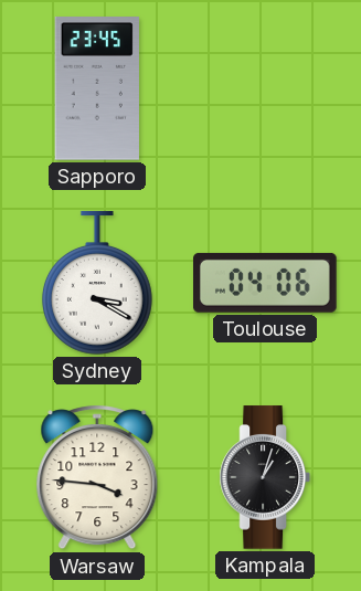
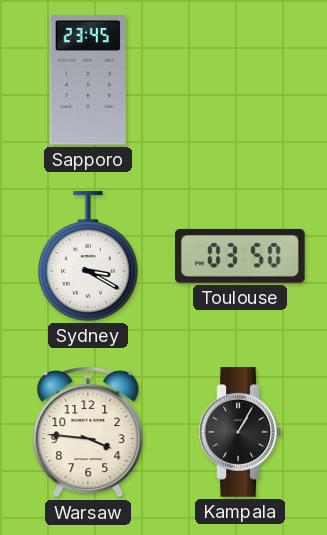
Toulouse: 04:06 -> 03:50 (241, 256)
Kampala: 1:03 -> 1:05 (239, 432)
